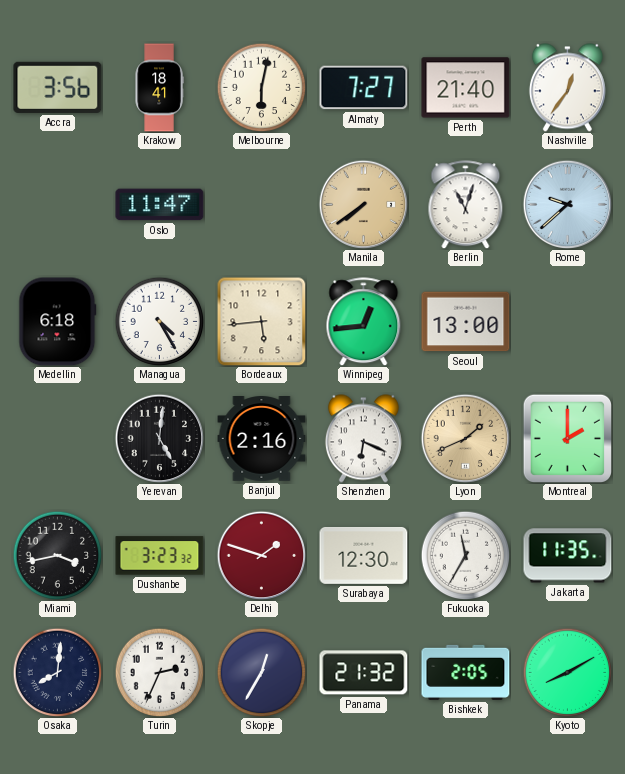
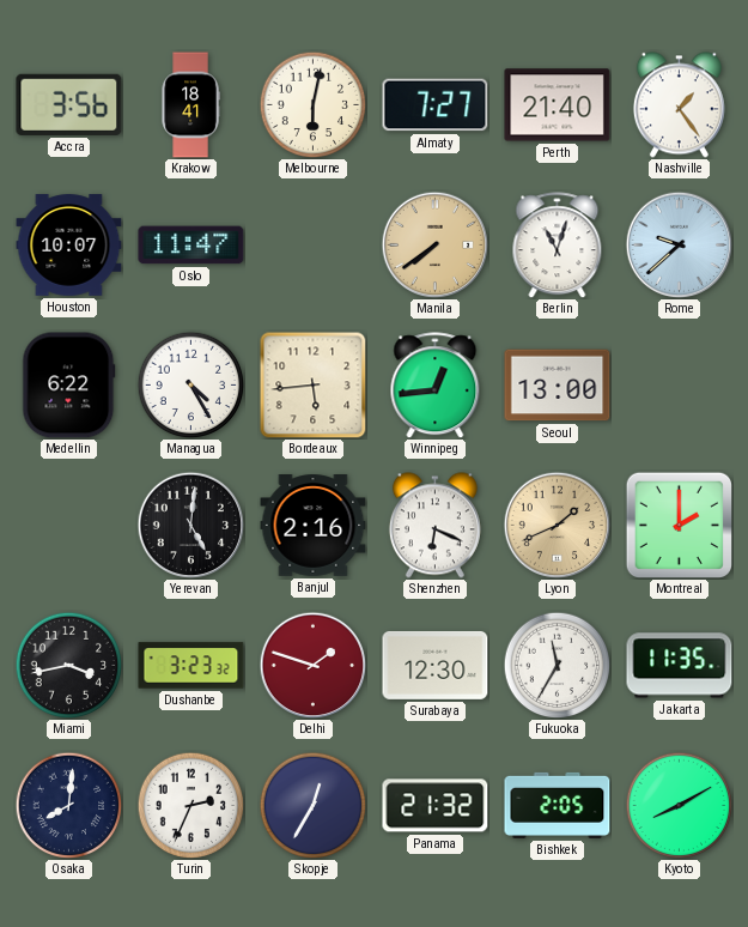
Nashville: 12:36 -> 1:24 (679, 105)
Houston: none -> 10:07 (69, 246)
Medellin: 6:18 -> 6:22 (69, 386)
